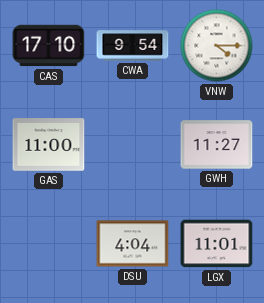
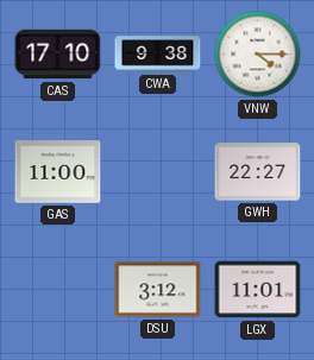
CWA: 9:54 -> 9:38 (158, 55)
GWH: 11:27 -> 22:27 (258, 172)
DSU: 4:04 -> 3:12 (158, 290)
